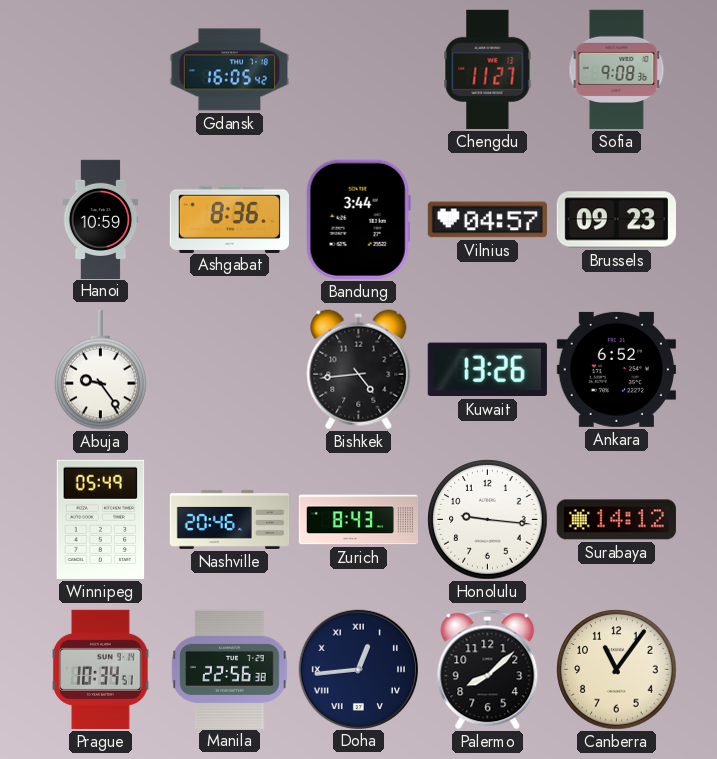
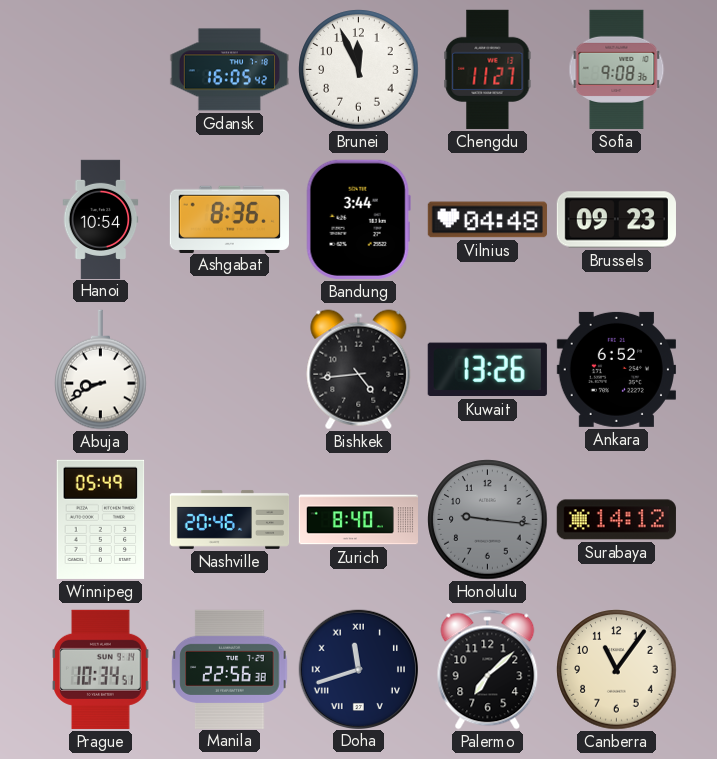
Brunei: none -> 11:56 (359, 70)
Hanoi: 10:59 -> 10:54 (101, 219)
Vilnius: 04:57 -> 04:48 (487, 220)
Abuja: 9:24 -> 8:41 (101, 370)
Zurich: 8:43 -> 8:40 (358, 520)
Honolulu dial: white -> grey (488, 520)
Doha: 12:44 -> 11:42 (358, 669)
Palermo: 8:08 -> 7:08 (488, 670)
